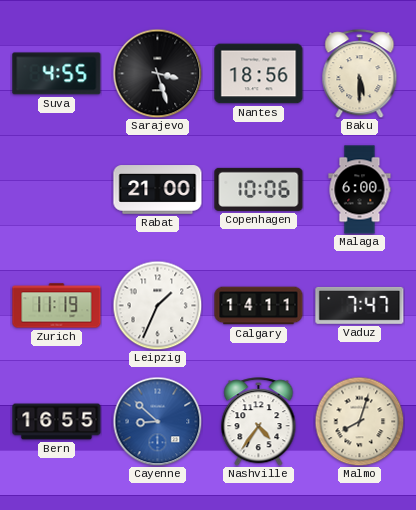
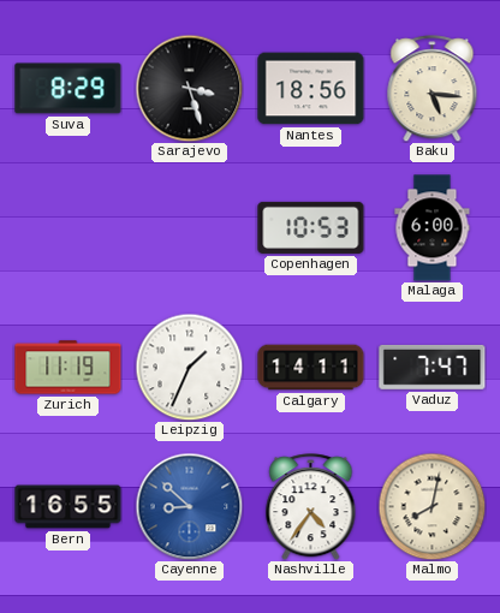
Suva: 4:55 -> 8:29 (69, 89)
Baku: 5:30 -> 5:16 (433, 89)
Rabat: 21:00 -> none (158, 190)
Copenhagen: 10:06 -> 10:53 (311, 227)
Malmo: 8:03 -> 8:02 (431, 506)
